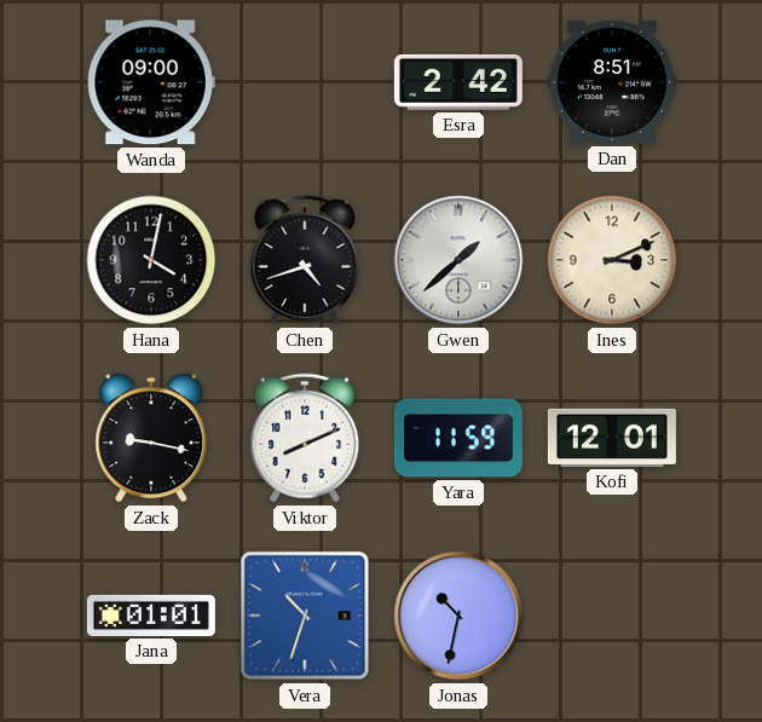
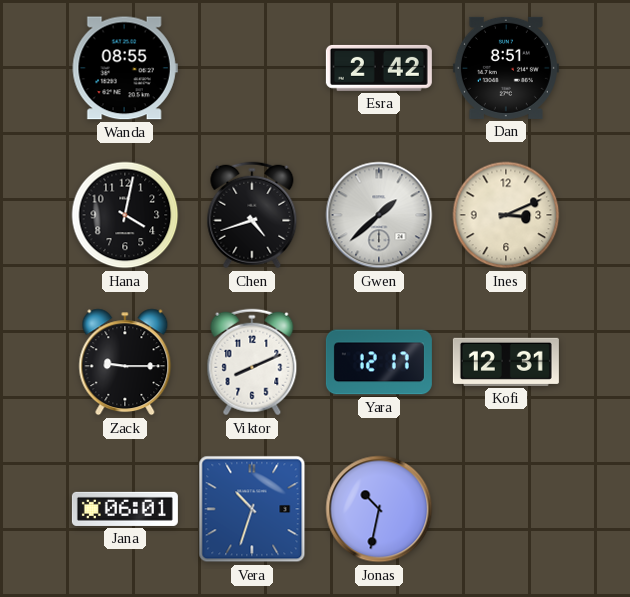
Wanda: 09:00 -> 08:55 (125, 68)
Zack: 9:17 -> 9:15 (125, 362)
Yara: 11:59 -> 12:17 (379, 362)
Kofi: 12:01 -> 12:31 (506, 362)
Jana: 01:01 -> 06:01 (125, 509)
